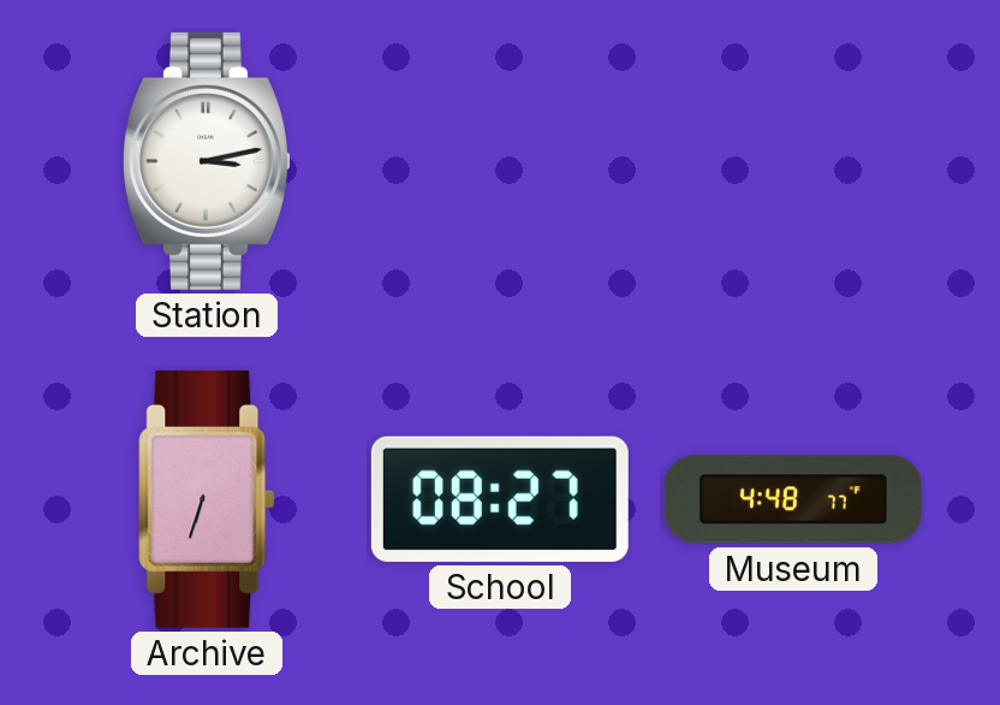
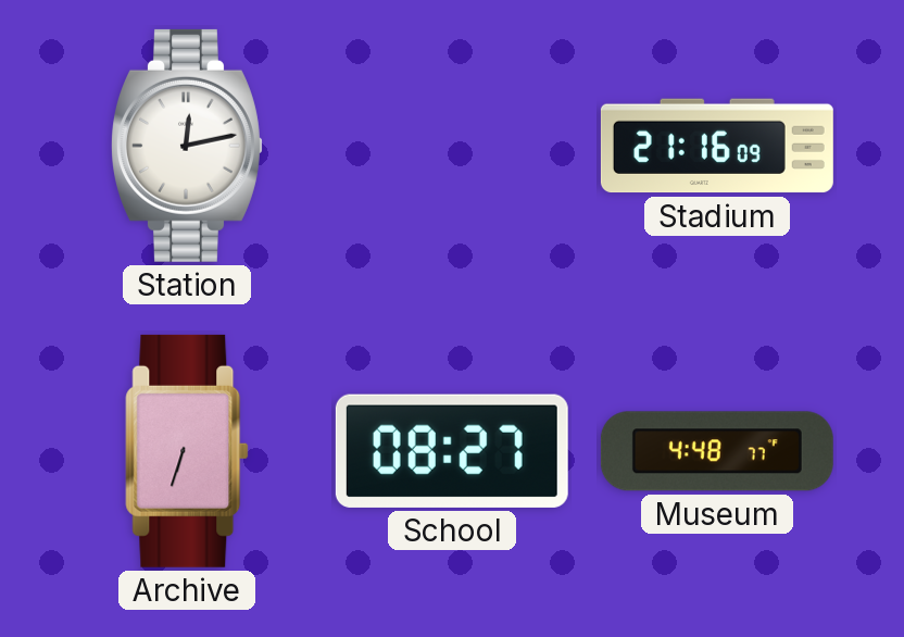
Station: 3:13 -> 12:13 (188, 146)
Stadium: none -> 21:16 (717, 146)
